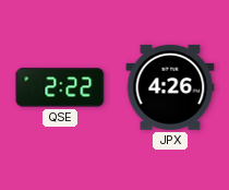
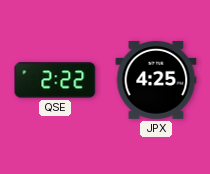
JPX: 4:26 -> 4:25 (156, 80)
